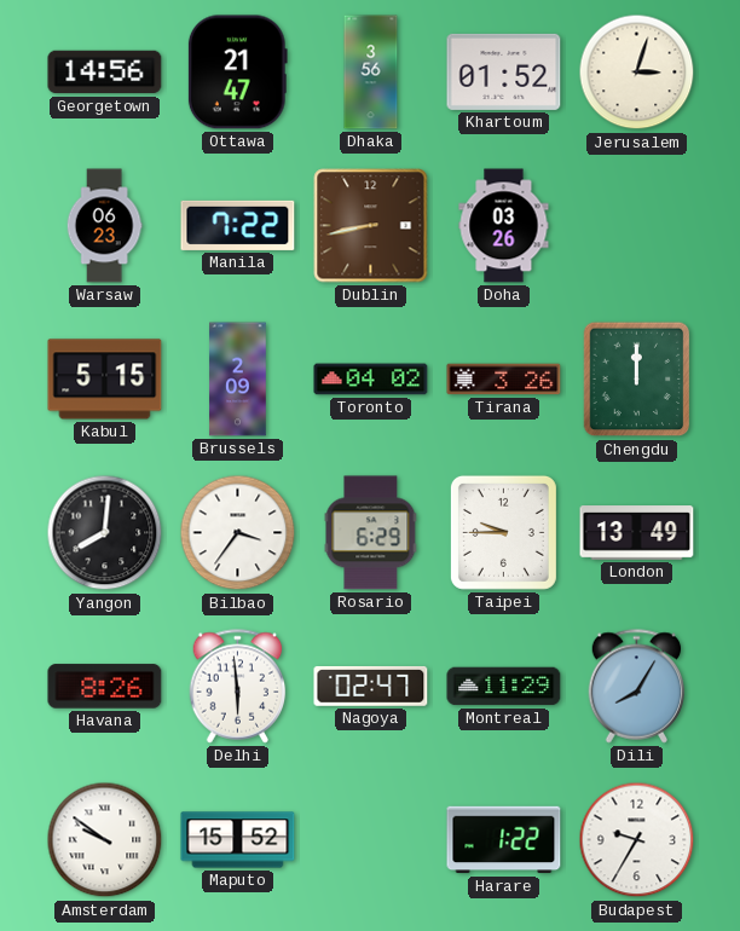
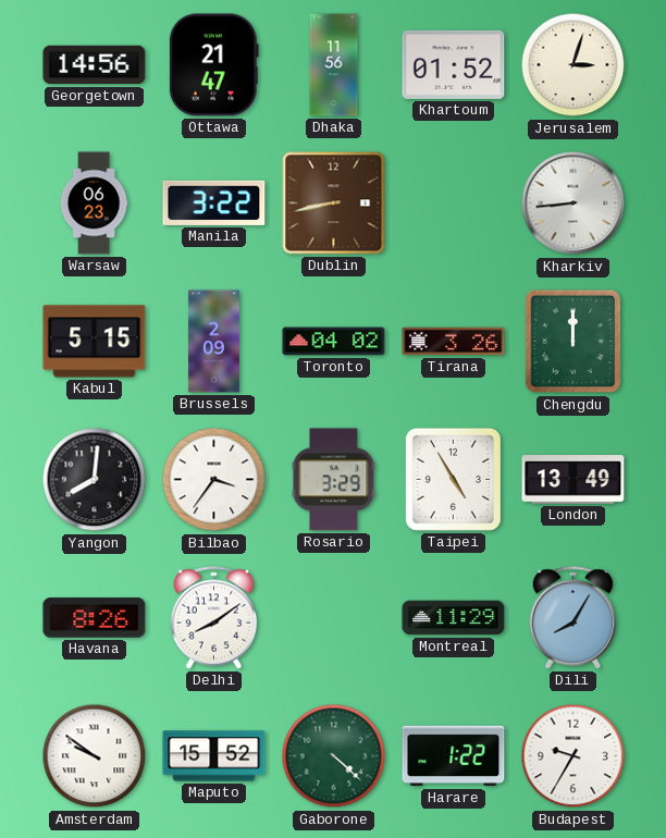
Dhaka: 3:56 -> 11:56 (334, 65)
Manila: 7:22 -> 3:22 (214, 202)
Doha: 03:26 -> none (504, 226)
Kharkiv: none -> 8:44 (573, 204)
Rosario: 6:29 -> 3:29 (334, 480)
Taipei: 9:45 -> 4:55 (453, 479)
Delhi: 5:59 -> 8:09 (214, 618)
Nagoya: 02:47 -> none (371, 686)
Gaborone: none -> 4:22 (334, 756)
